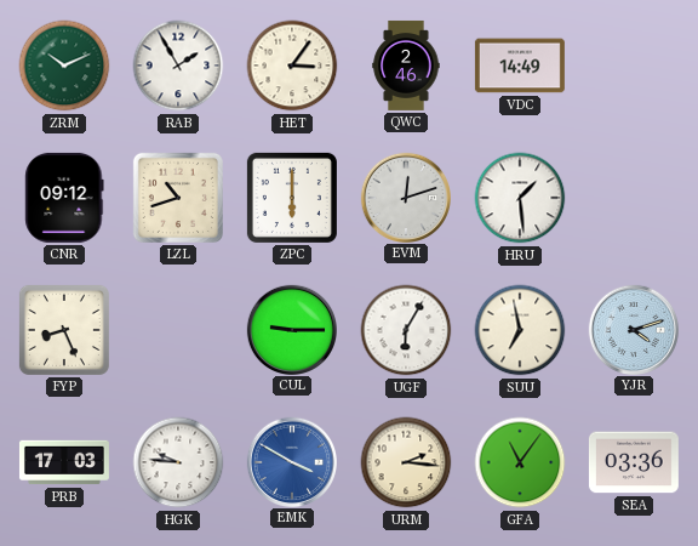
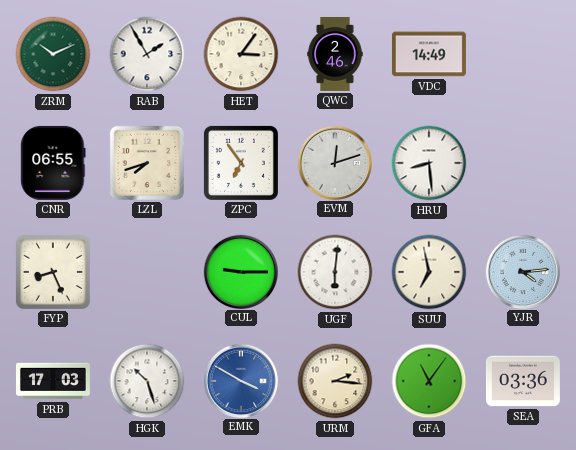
CNR: 09:12 -> 06:55 (53, 163)
LZL: 10:42 -> 7:42 (147, 163)
ZPC: 6:00 -> 6:54 (241, 163)
HRU: 1:29 -> 8:29 (429, 163)
UGF: 6:05 -> 6:01 (335, 272)
YJR: 4:12 -> 4:14 (522, 271)
HGK: 9:46 -> 10:27 (147, 381)
